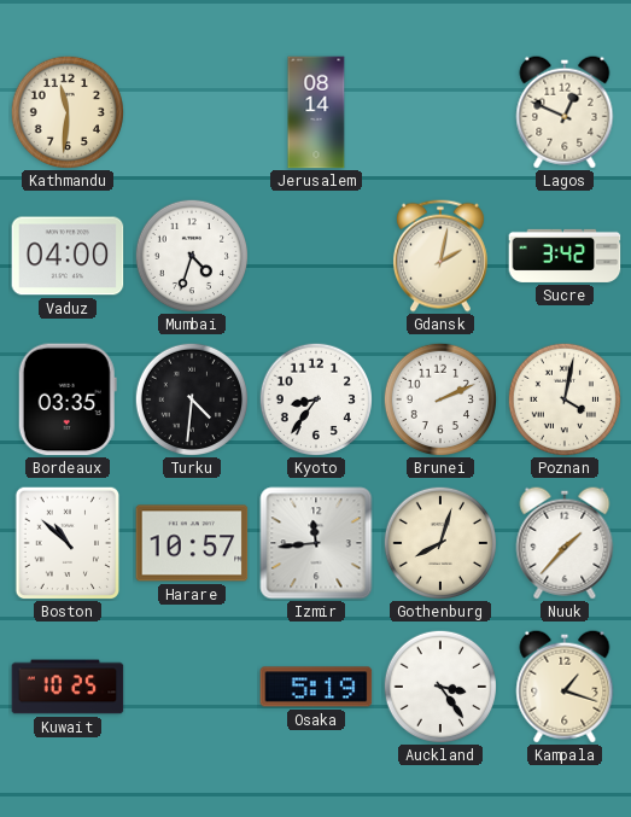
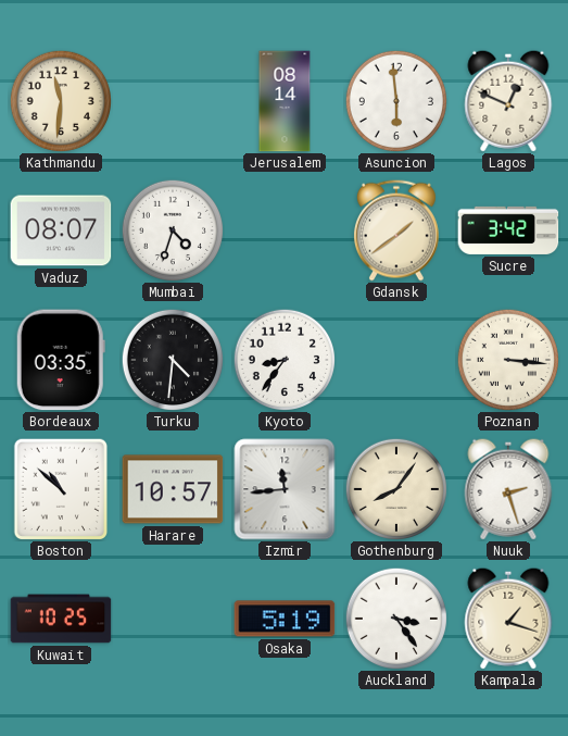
Asuncion: none -> 5:59 (395, 100)
Vaduz: 04:00 -> 08:07 (61, 230)
Gdansk: 2:02 -> 1:39 (396, 230)
Brunei: 2:11 -> none (439, 398)
Poznan: 4:02 -> 3:16 (507, 359)
Gothenburg: 8:03 -> 8:06 (395, 488)
Nuuk: 1:37 -> 2:27 (508, 489)
